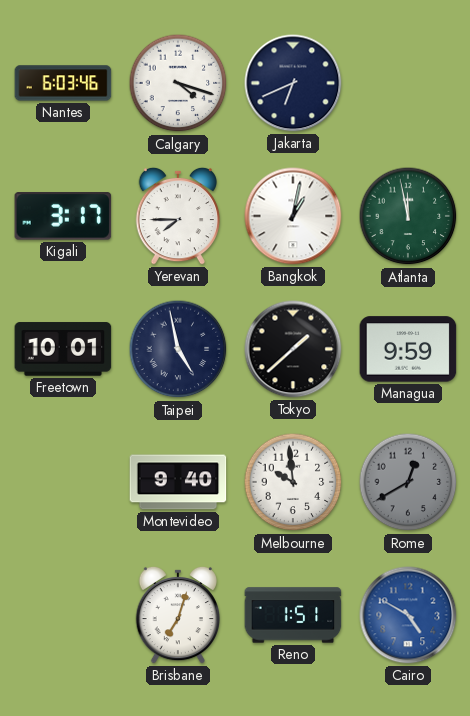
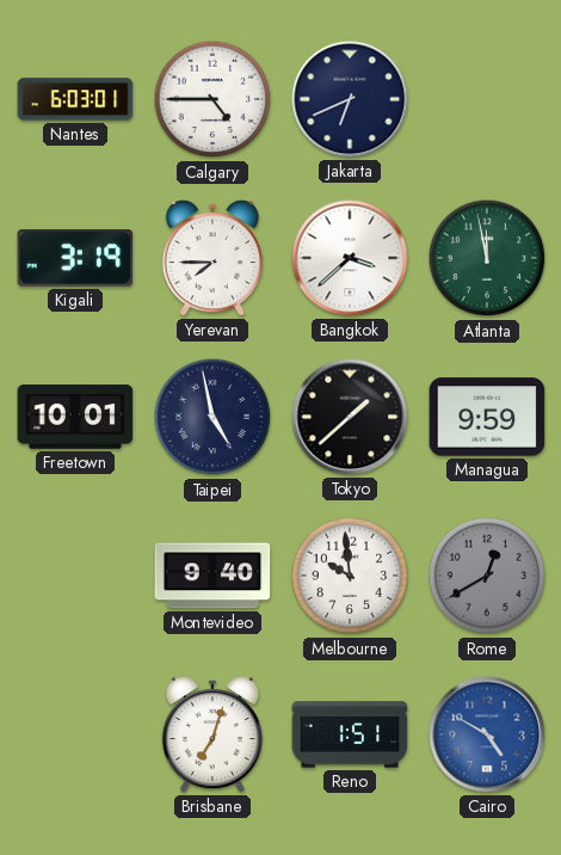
Nantes: 6:03:46 -> 6:03:01 (75, 99)
Calgary: 4:18 -> 4:45 (212, 99)
Kigali: 3:17 -> 3:19 (75, 258)
Bangkok: 1:02 -> 3:38 (350, 258)
